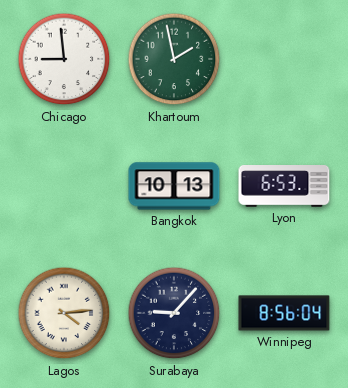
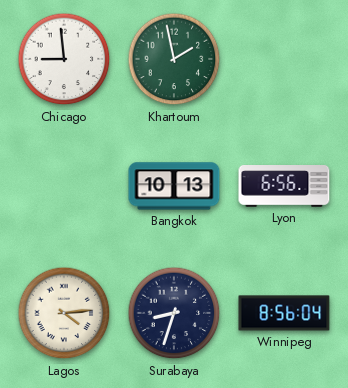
Lyon: 6:53 -> 6:56 (284, 186)
Surabaya: 9:07 -> 8:33 (174, 313)
